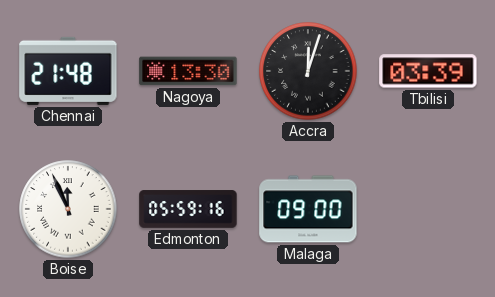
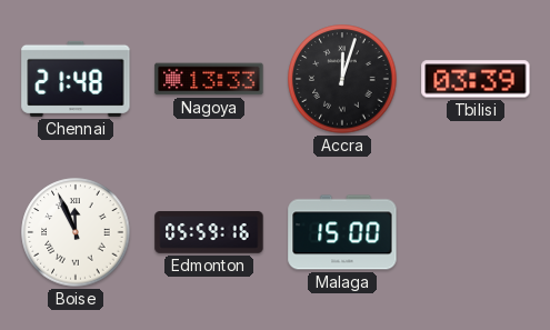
Nagoya: 13:30 -> 13:33 (209, 79)
Malaga: 09:00 -> 15:00 (342, 232)
